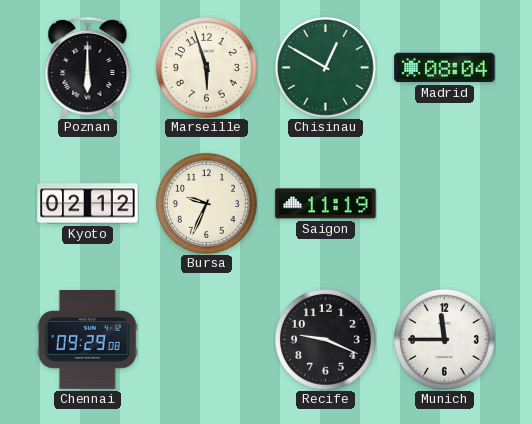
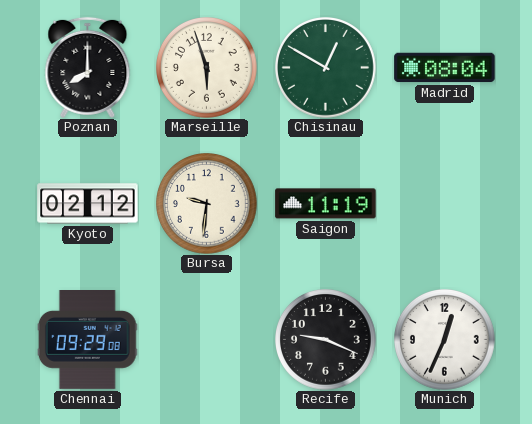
Poznan: 6:00 -> 8:00 (88, 67)
Bursa: 9:34 -> 9:31 (207, 204)
Munich: 11:45 -> 12:34 (445, 340)
